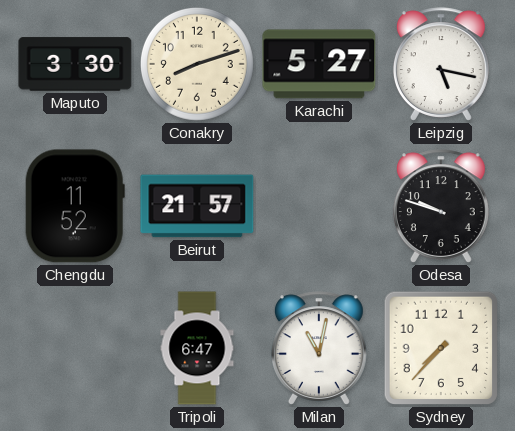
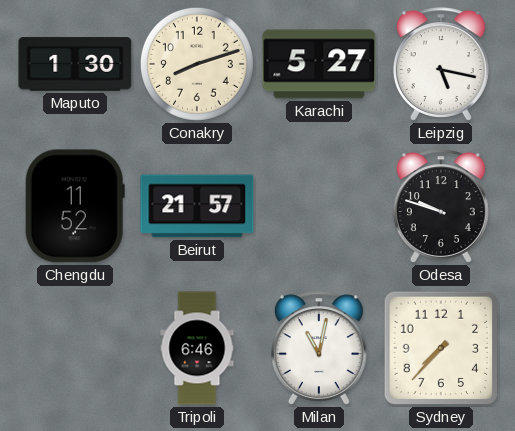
Maputo: 3:30 -> 1:30 (75, 64)
Tripoli: 6:47 -> 6:46 (197, 348)
